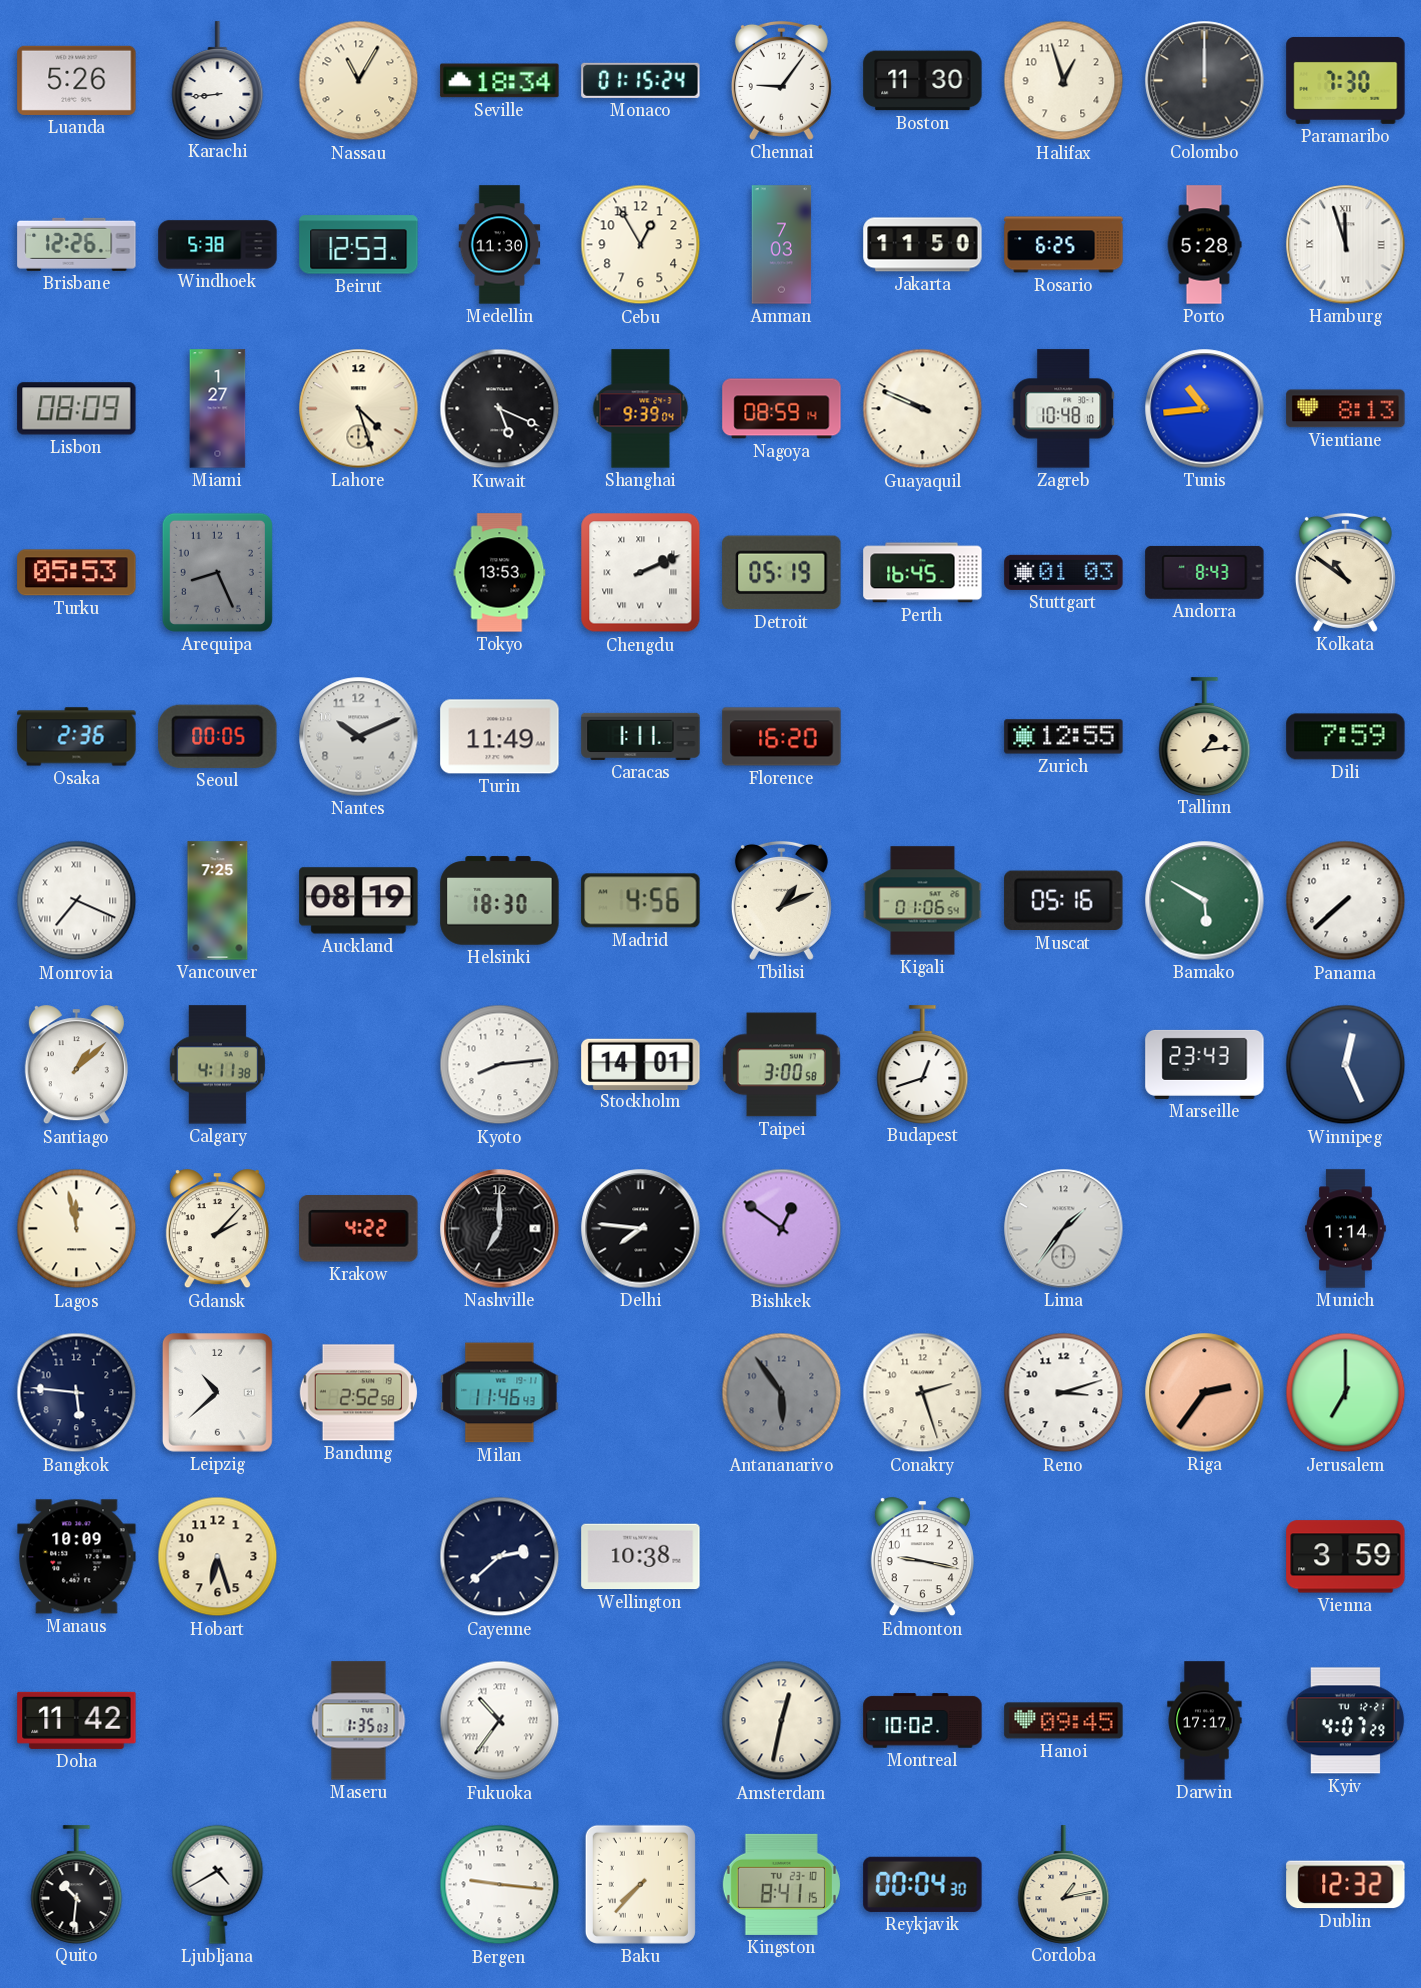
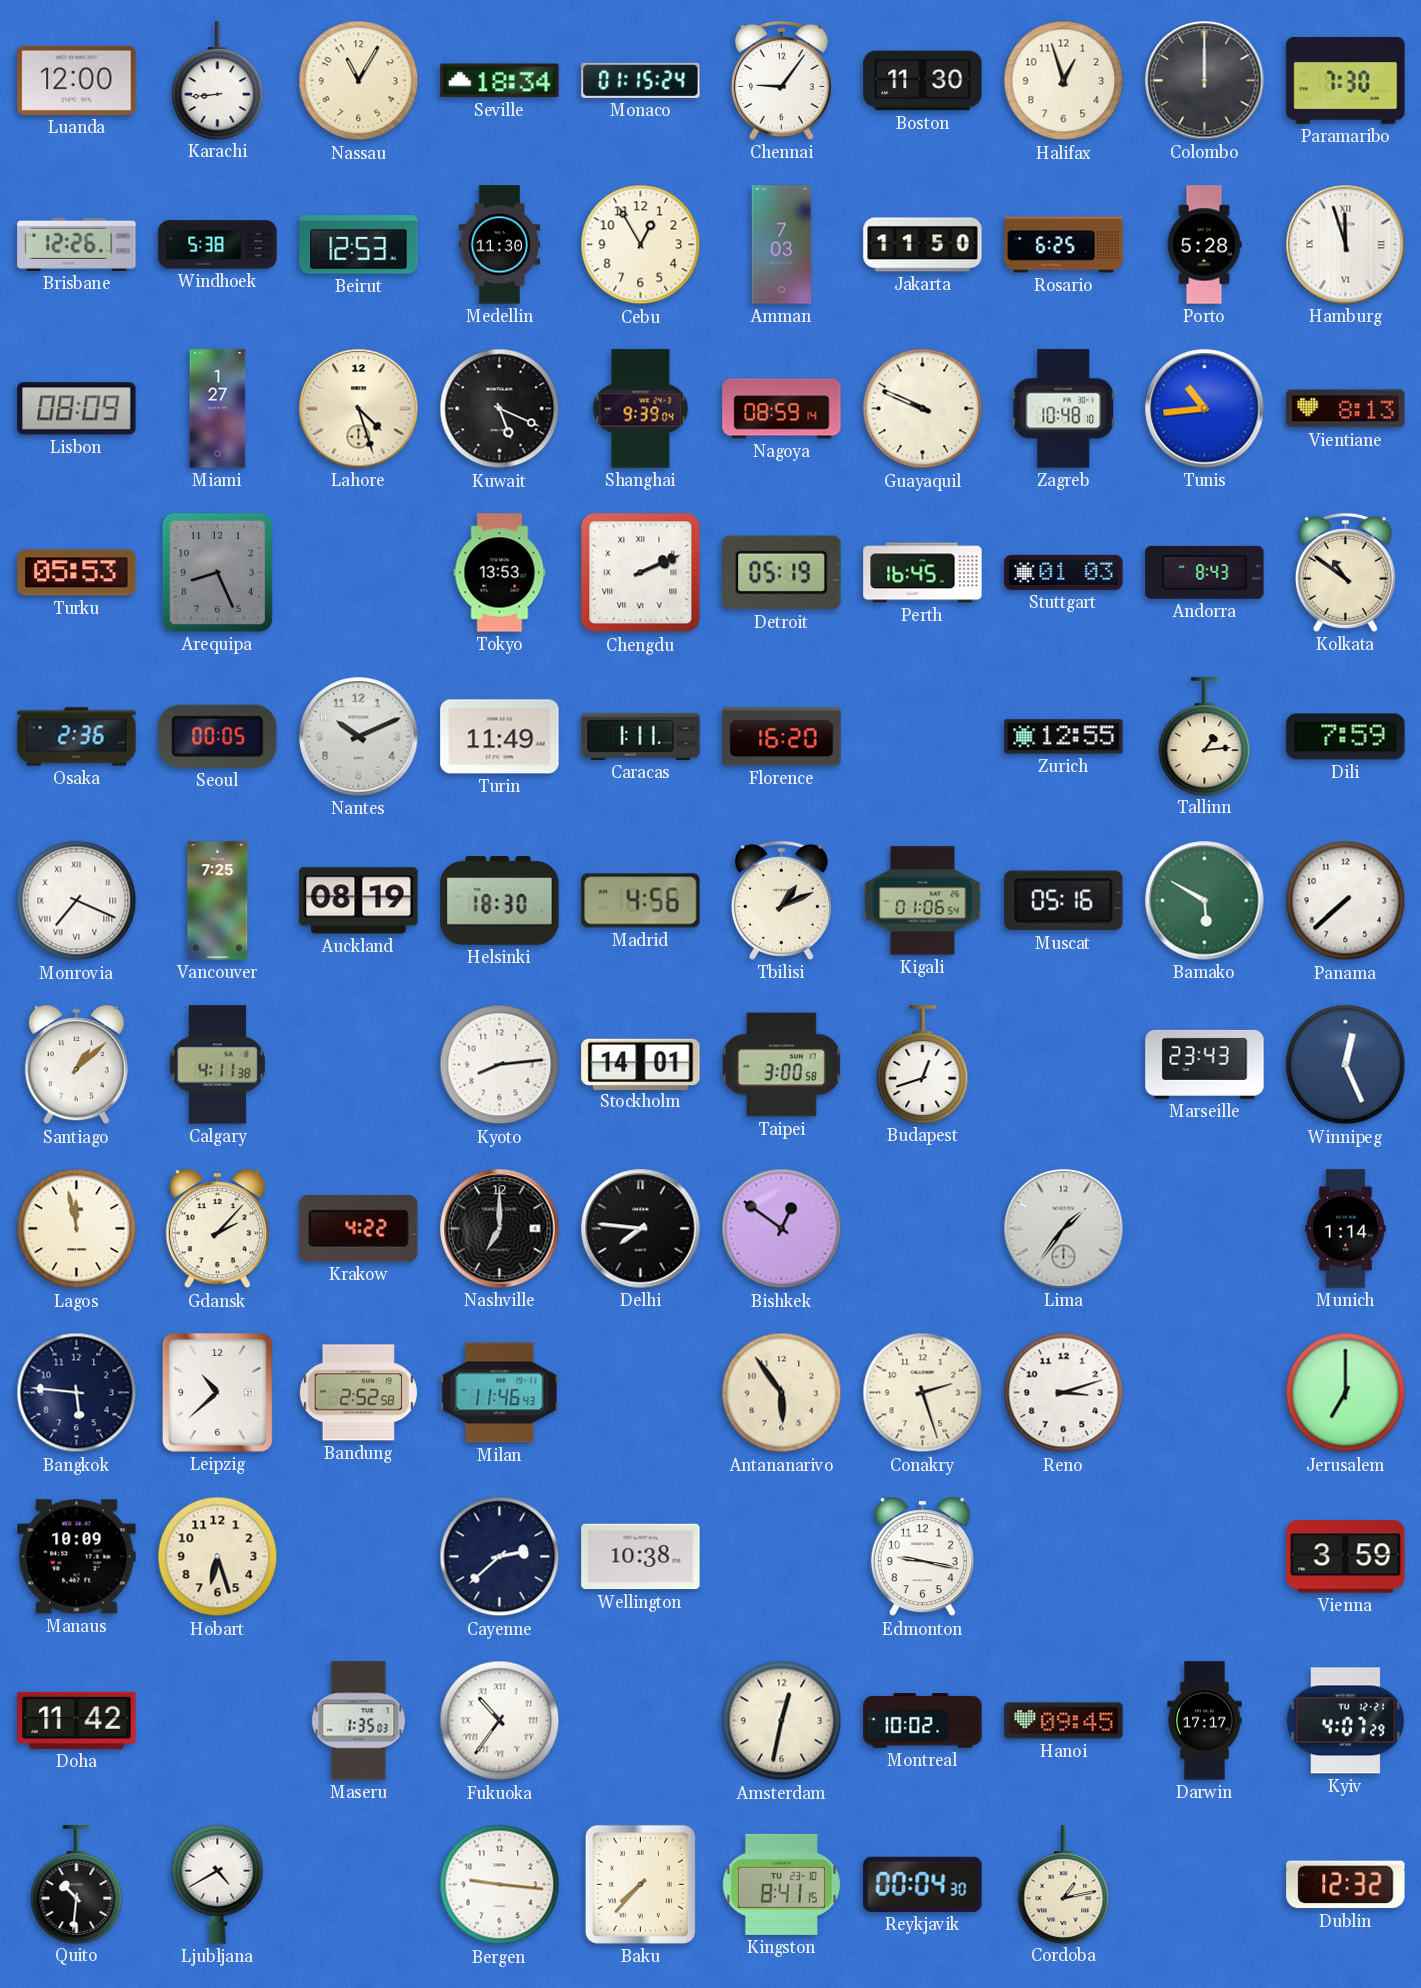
Luanda: 5:26 -> 12:00 (77, 80)
Antananarivo dial: grey -> cream (782, 1393)
Riga: 2:36 -> none (1205, 1393)
